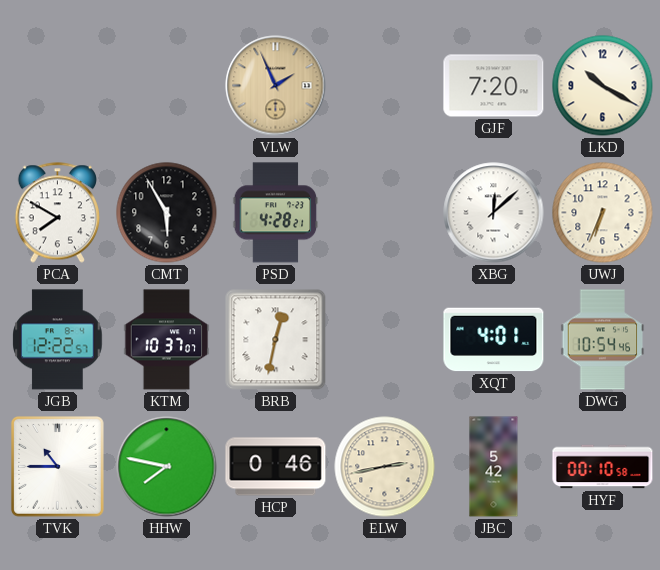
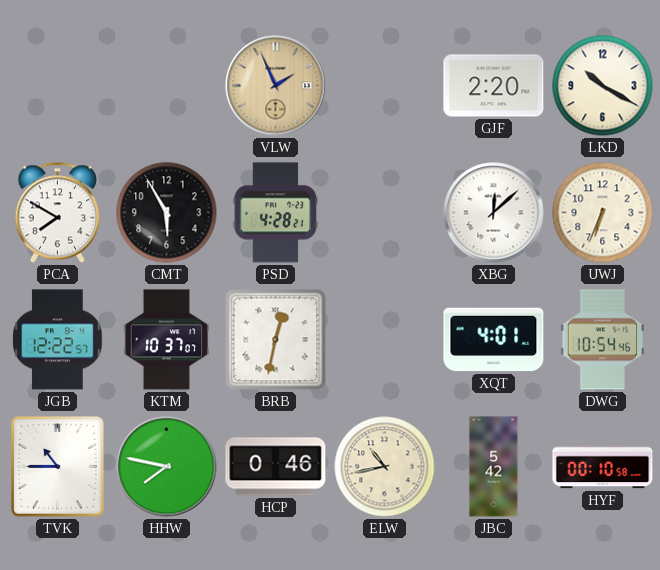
GJF: 7:20 -> 2:20 (494, 86)
ELW: 2:43 -> 10:43 (385, 467)
